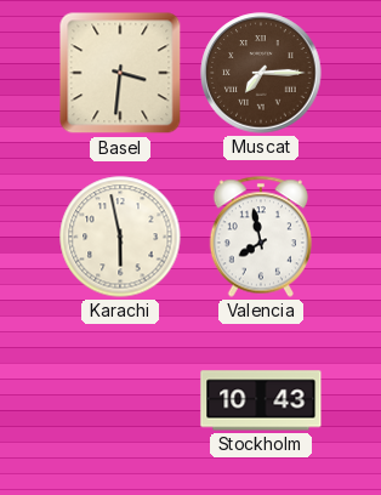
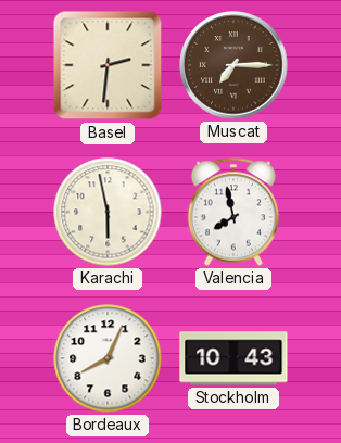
Basel: 3:31 -> 2:31 (108, 65)
Bordeaux: none -> 8:04 (108, 358)
